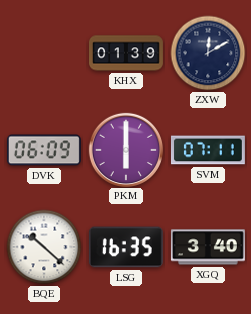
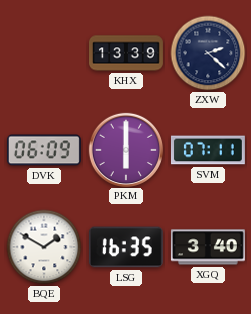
KHX: 01:39 -> 13:39 (127, 53)
ZXW: 12:10 -> 2:22 (208, 53)
BQE: 10:22 -> 1:50 (44, 247)
